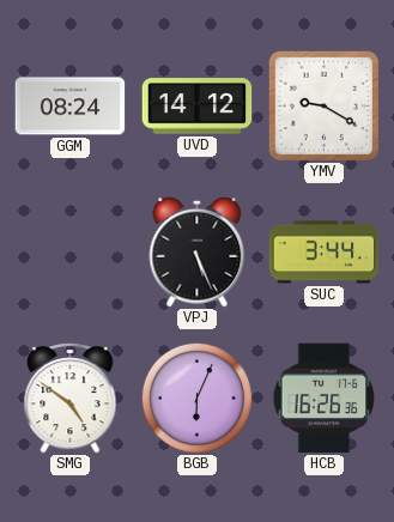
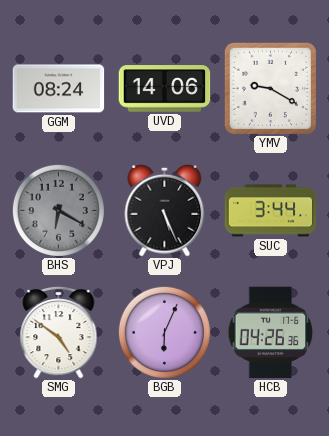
UVD: 14:12 -> 14:06 (165, 89)
BHS: none -> 6:20 (58, 210)
HCB: 16:26 -> 04:26 (271, 333)
